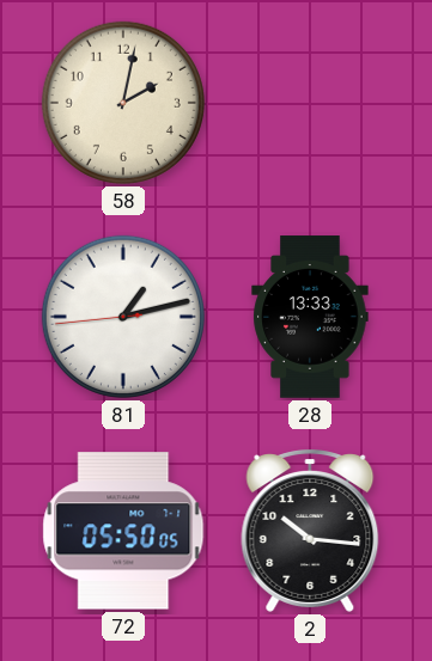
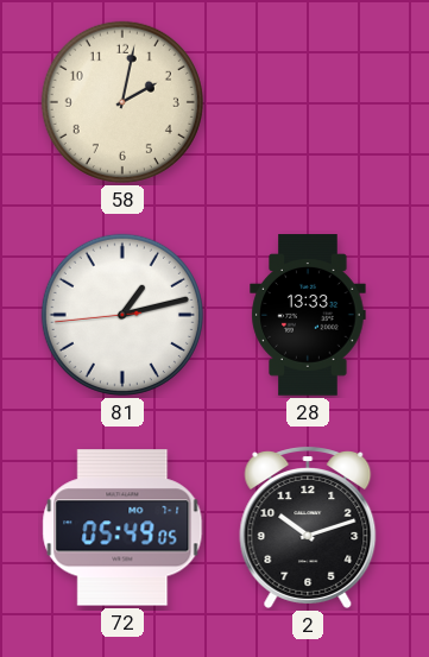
72: 05:50 -> 05:49 (122, 528)
2: 10:16 -> 10:12 (308, 528)
